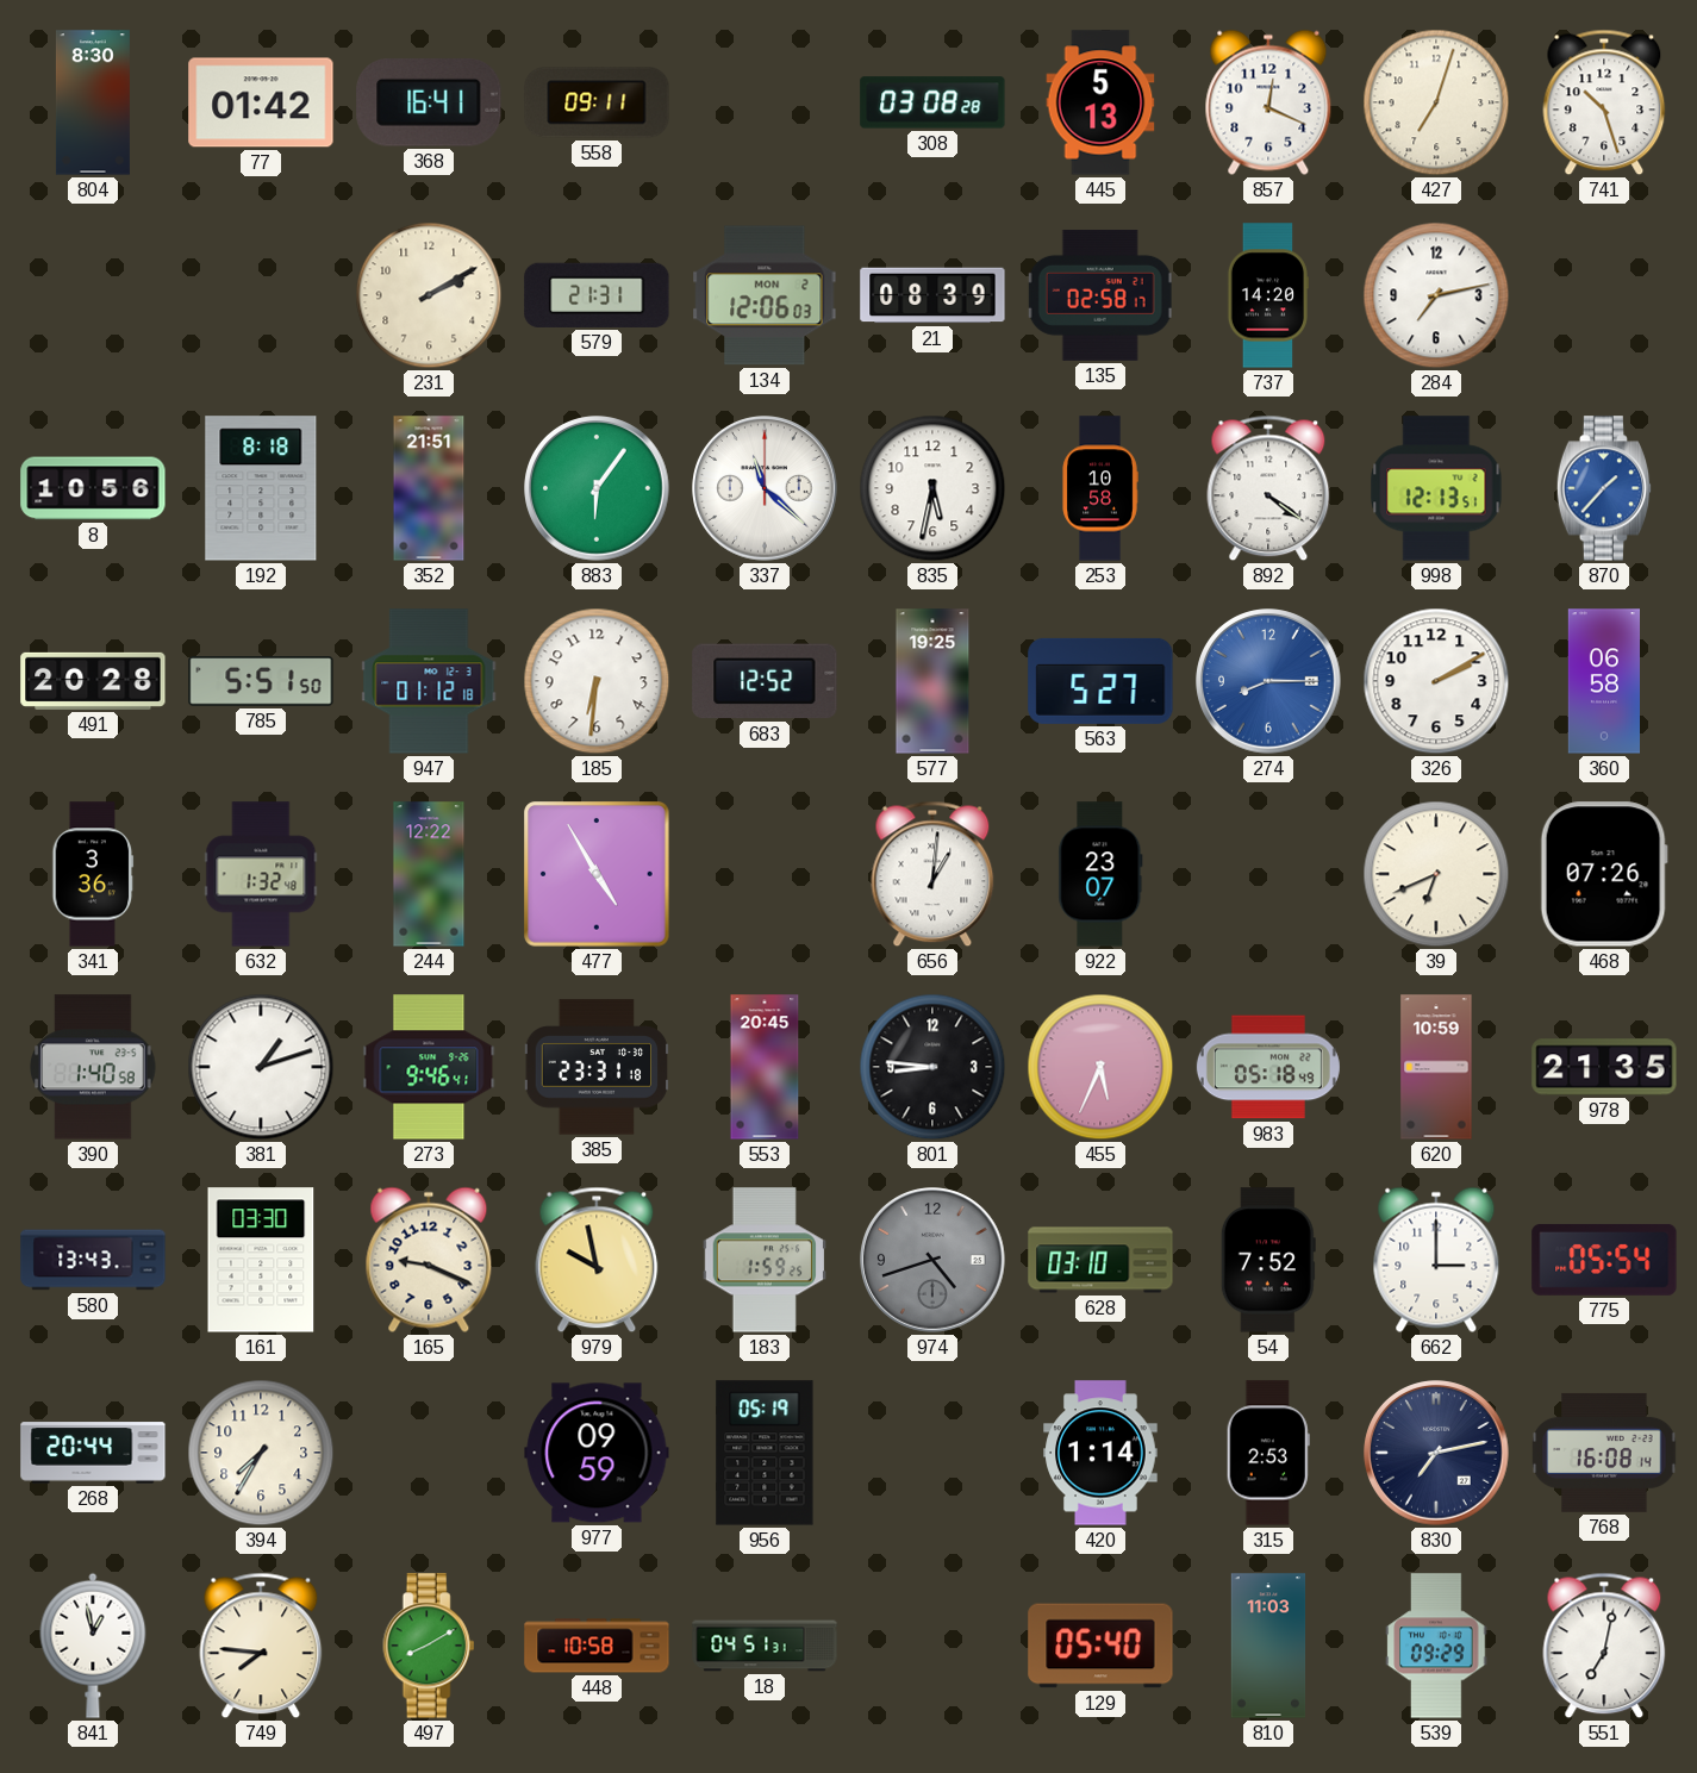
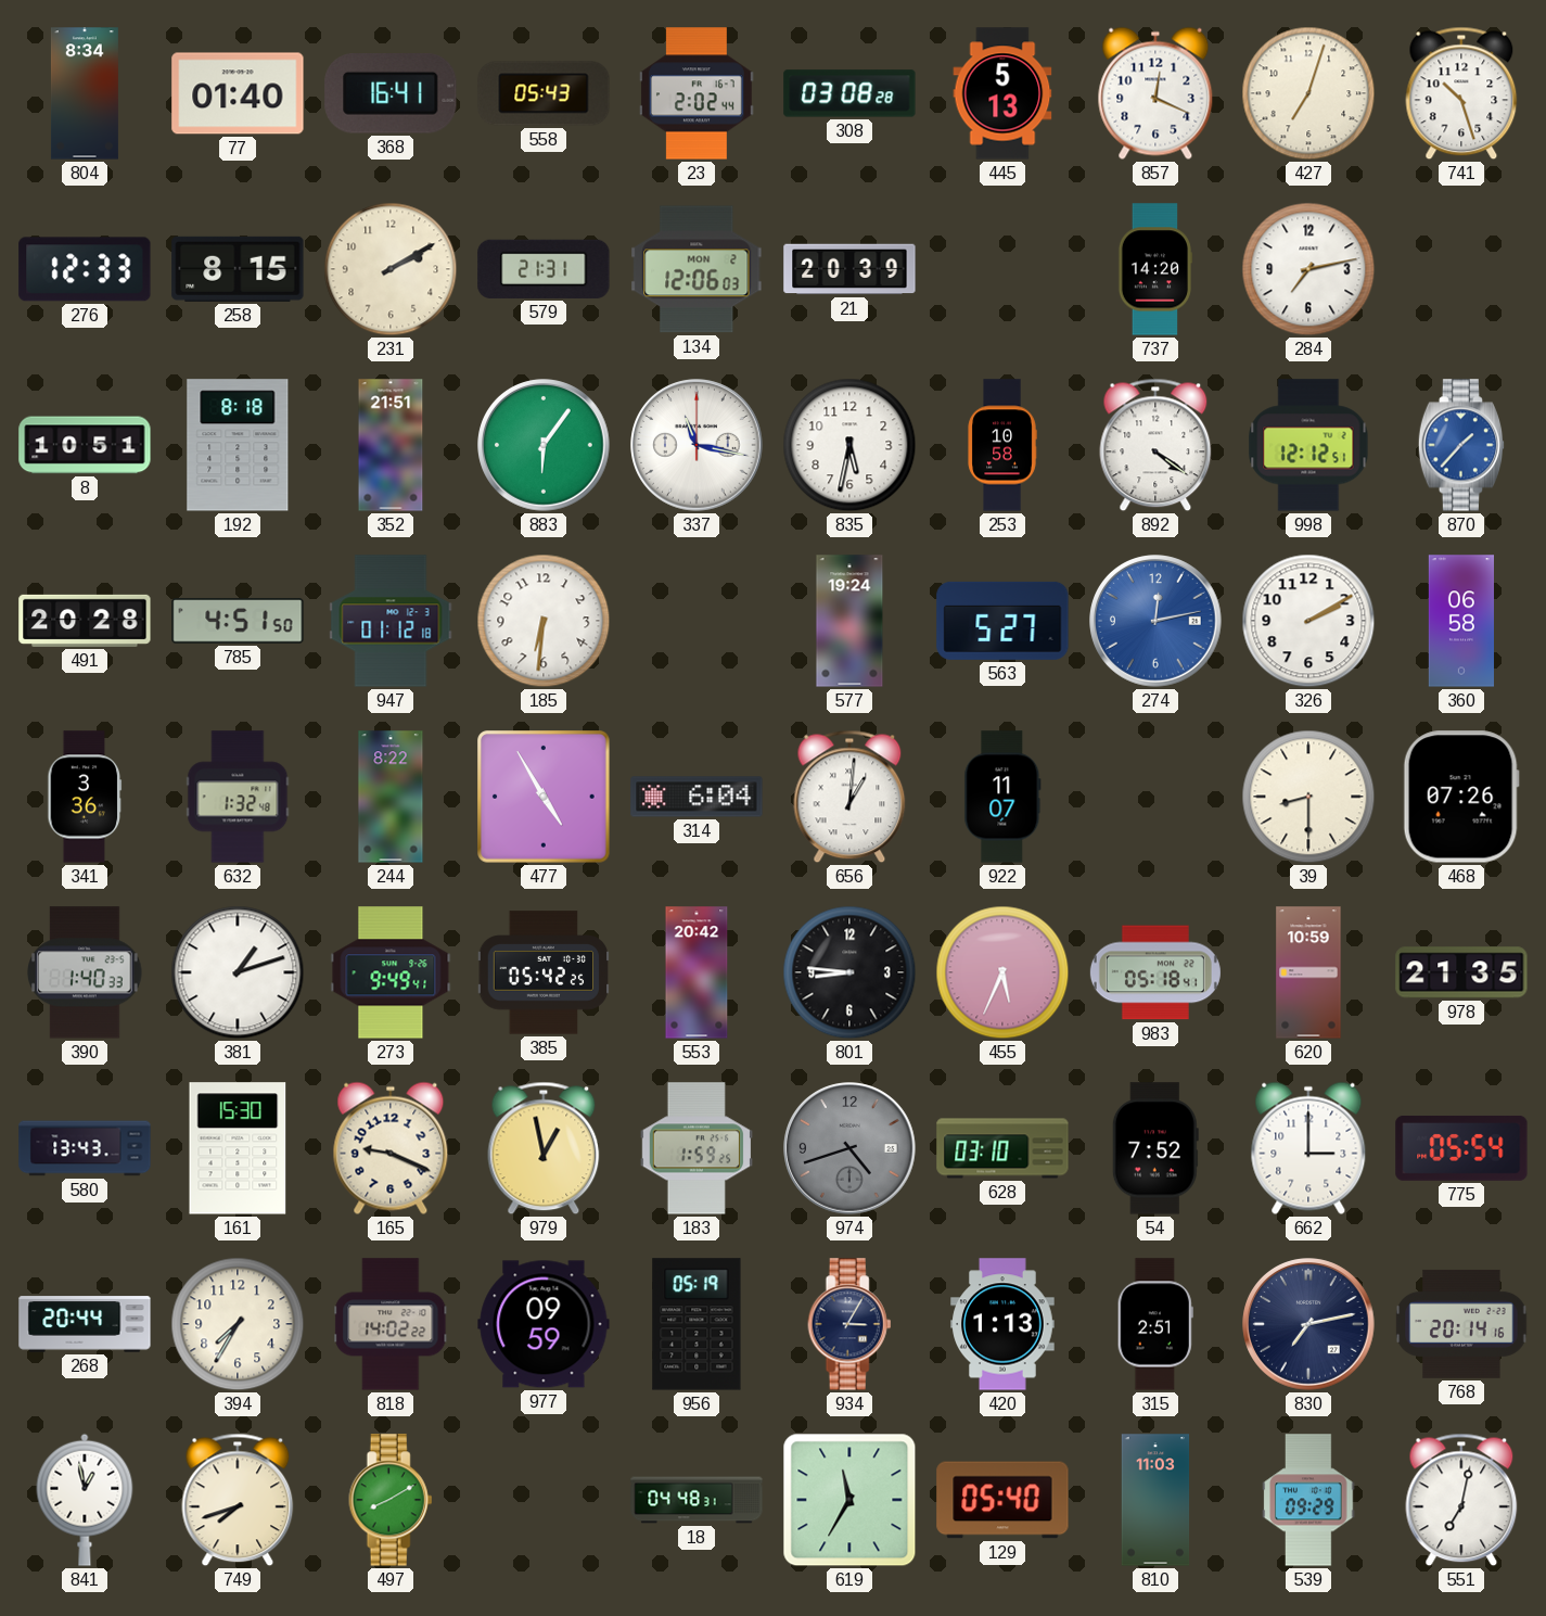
804: 8:30 -> 8:34 (85, 93)
77: 01:42 -> 01:40 (238, 93)
558: 09:11 -> 05:43 (544, 93)
23: none -> 2:02 (697, 93)
276: none -> 12:33 (85, 269)
258: none -> 8:15 (238, 269)
21: 08:39 -> 20:39 (849, 269)
135: 02:58 -> none (1100, 295)
8: 10:56 -> 10:51 (85, 445)
337: 11:22 -> 11:17 (697, 445)
998: 12:13 -> 12:12 (1308, 445)
785: 5:51 -> 4:51 (238, 621)
683: 12:52 -> none (765, 681)
577: 19:25 -> 19:24 (849, 621)
274: 8:15 -> 12:13 (1155, 621)
244: 12:22 -> 8:22 (391, 797)
314: none -> 6:04 (697, 797)
922: 23:07 -> 11:07 (1002, 797)
39: 6:41 -> 8:30 (1308, 797)
390: 1:40:58 -> 1:40:33 (85, 972)
273: 9:46 -> 9:49 (391, 972)
385: 23:31 -> 05:42 (544, 972)
553: 20:45 -> 20:42 (697, 972)
983: 05:18:49 -> 05:18:41 (1155, 972)
161: 03:30 -> 15:30 (238, 1148)
979: 9:58 -> 12:58 (544, 1148)
818: none -> 14:02 (391, 1324)
934: none -> 3:05 (849, 1324)
420: 1:14 -> 1:13 (1002, 1324)
315: 2:53 -> 2:51 (1155, 1324)
768: 16:08 -> 20:14 (1461, 1324)
749: 7:46 -> 7:42 (238, 1500)
448: 10:58 -> none (597, 1646)
18: 04:51 -> 04:48 (697, 1500)
619: none -> 11:35 (849, 1500)
